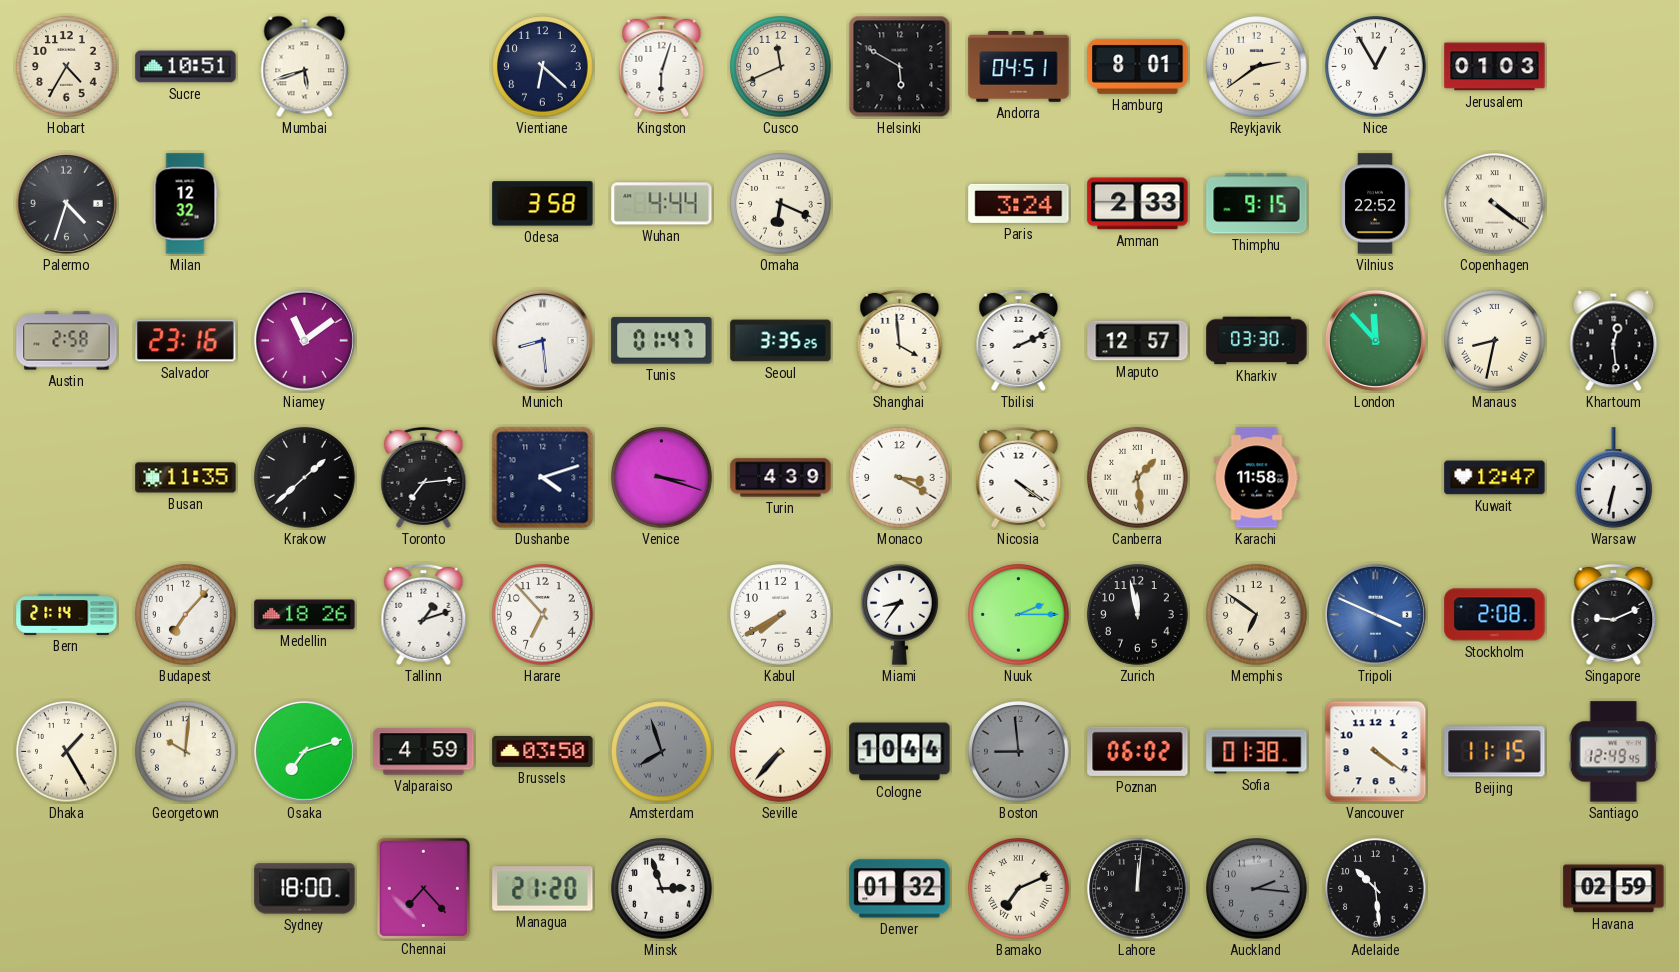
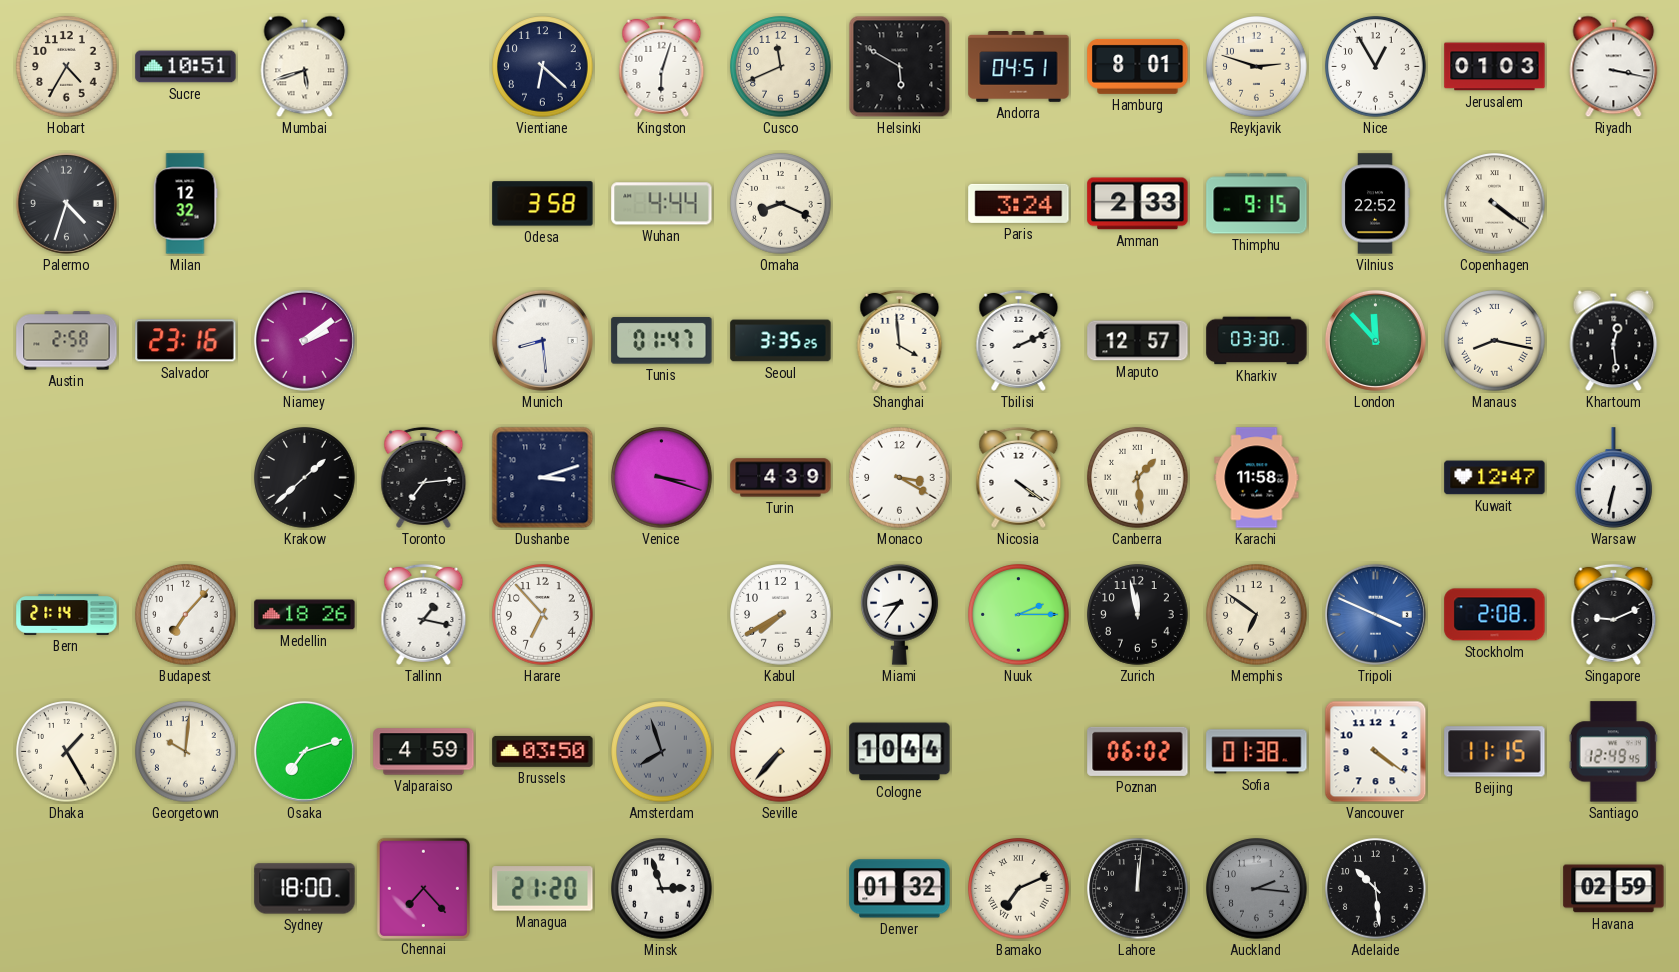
Reykjavik: 2:39 -> 2:48 (1257, 67)
Riyadh: none -> 3:17 (1614, 67)
Omaha: 6:19 -> 8:19 (781, 204)
Niamey: 11:09 -> 2:09 (304, 340)
Manaus: 8:32 -> 8:17 (1495, 341)
Busan: 11:35 -> none (186, 478)
Dushanbe: 4:12 -> 3:12 (543, 478)
Tallinn: 1:12 -> 1:17 (424, 614)
Boston: 8:59 -> none (1019, 752)
